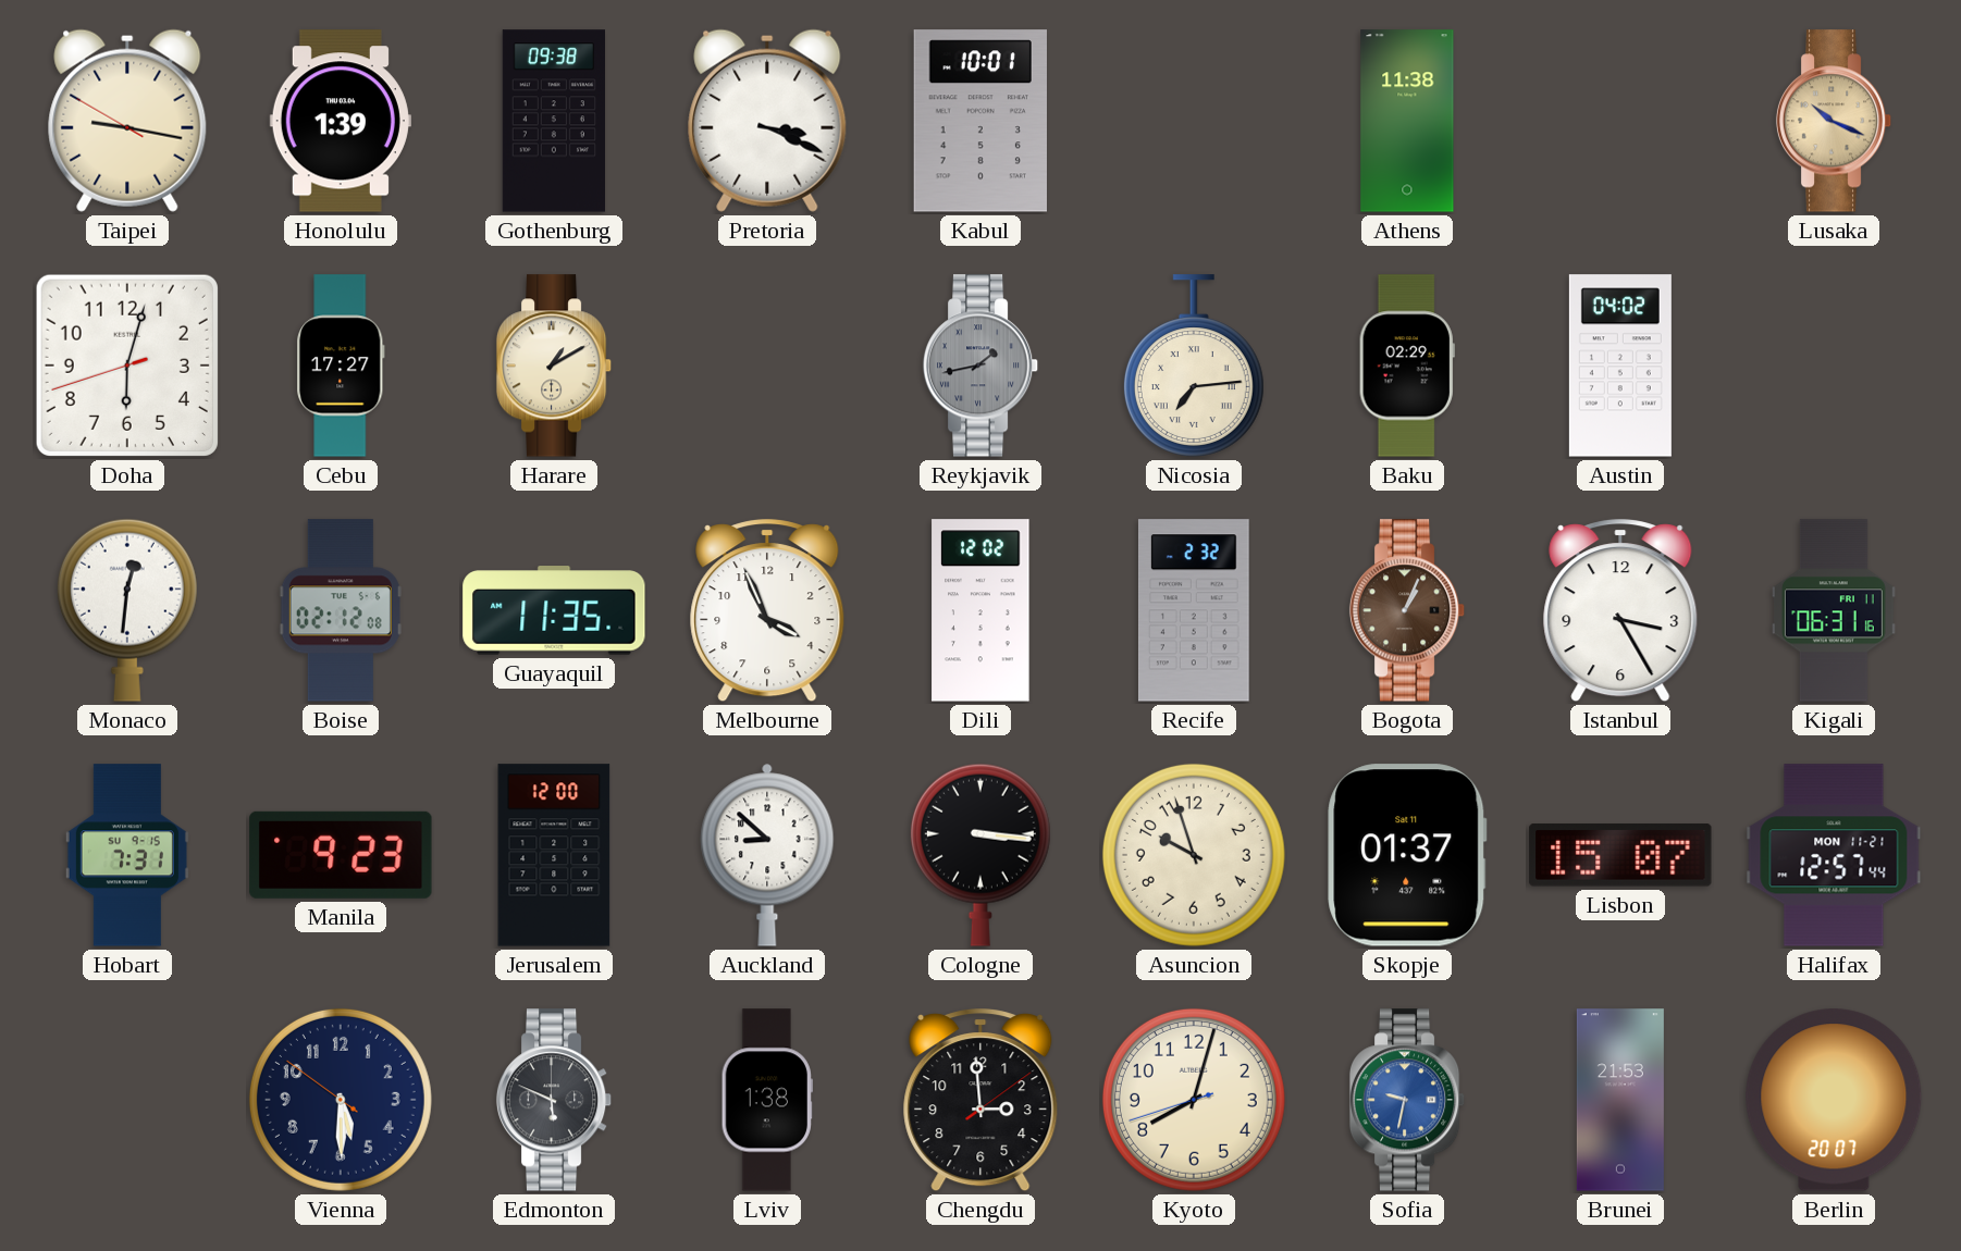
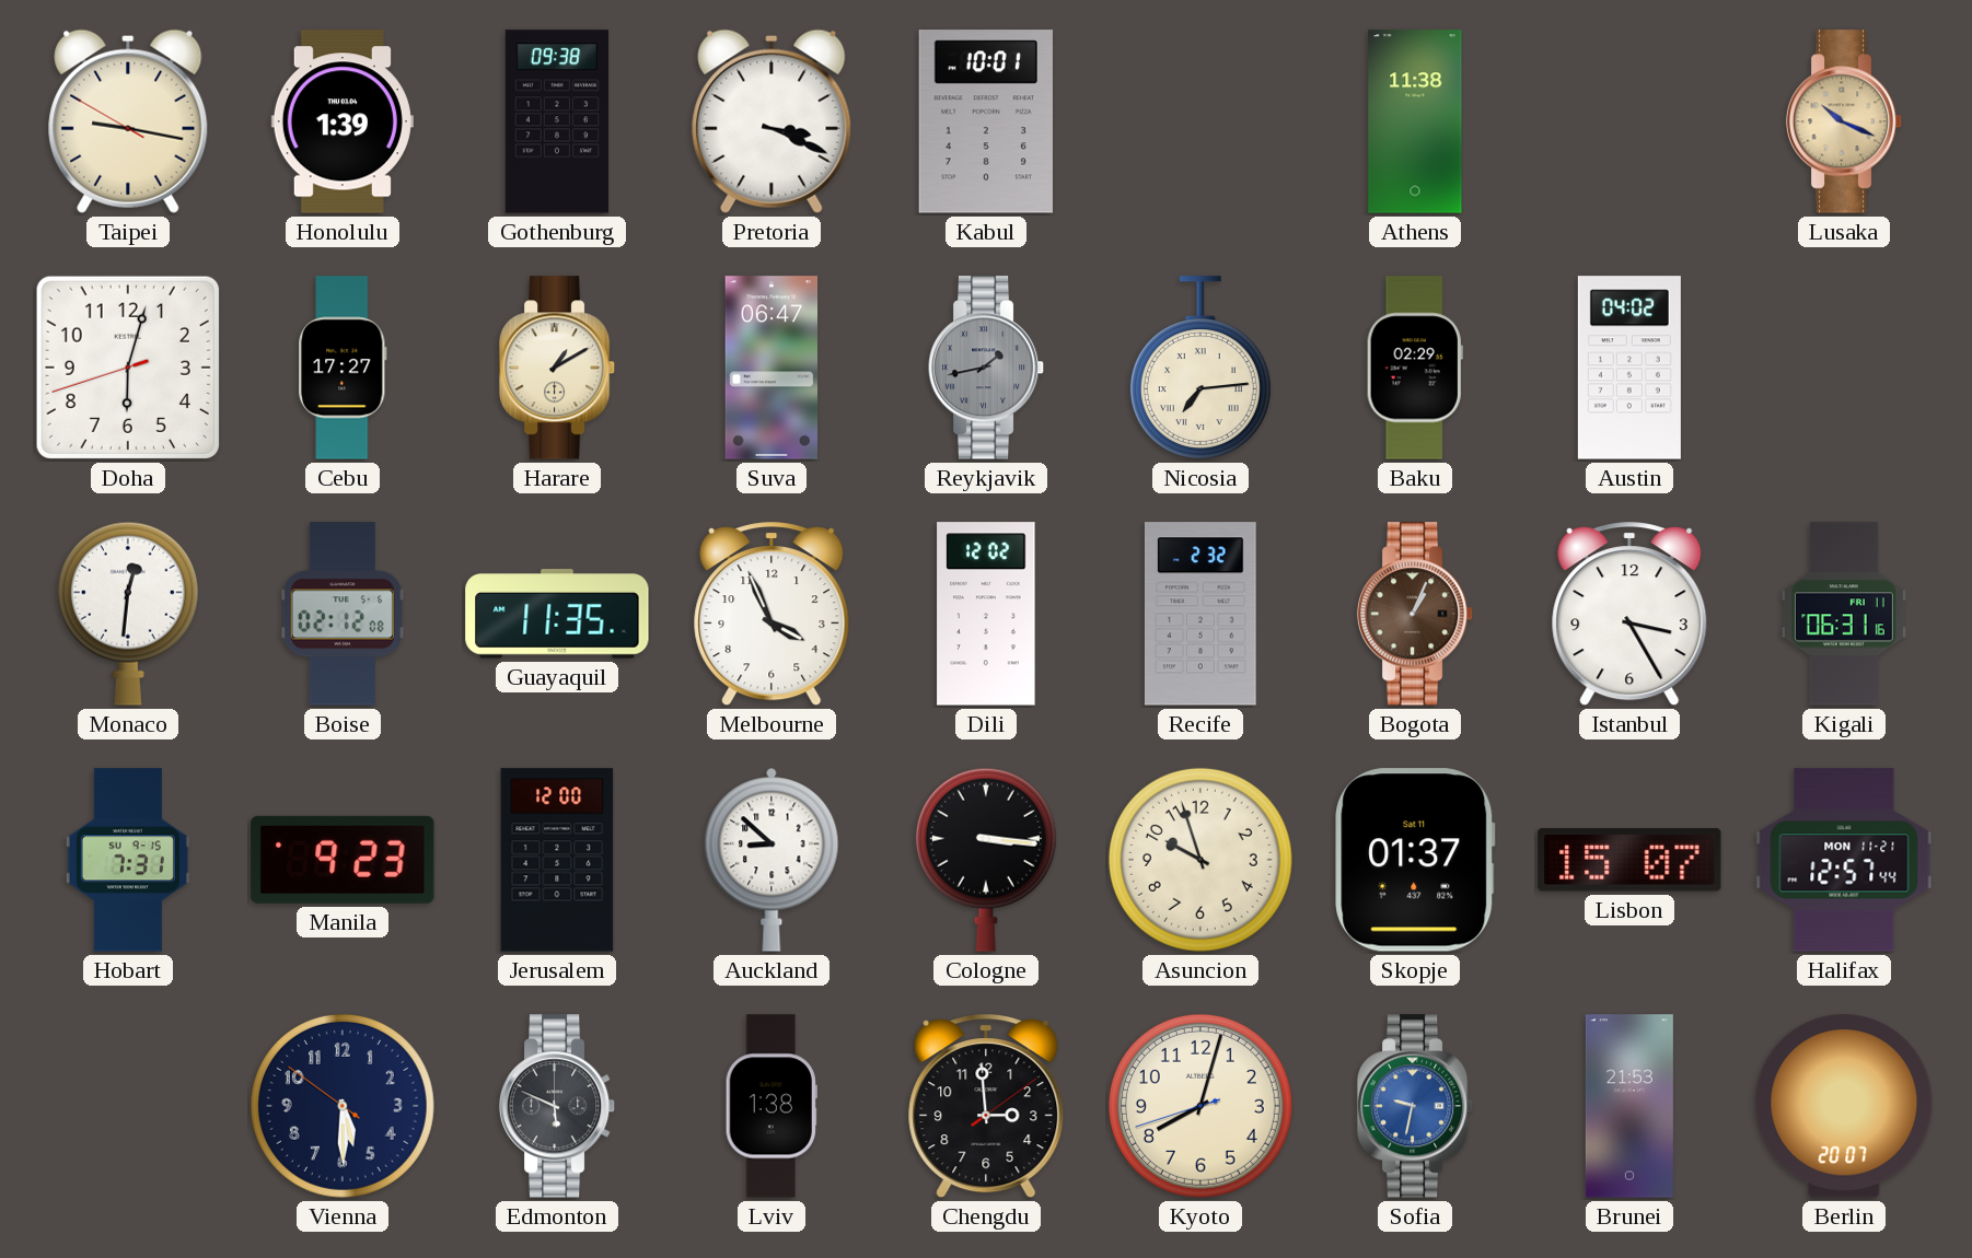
Suva: none -> 06:47 (770, 368)
